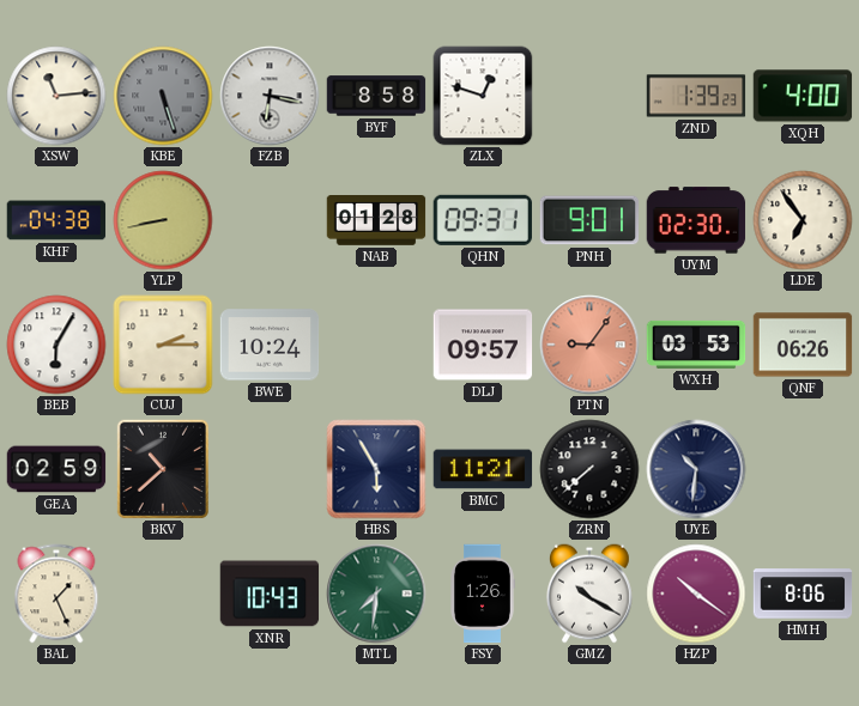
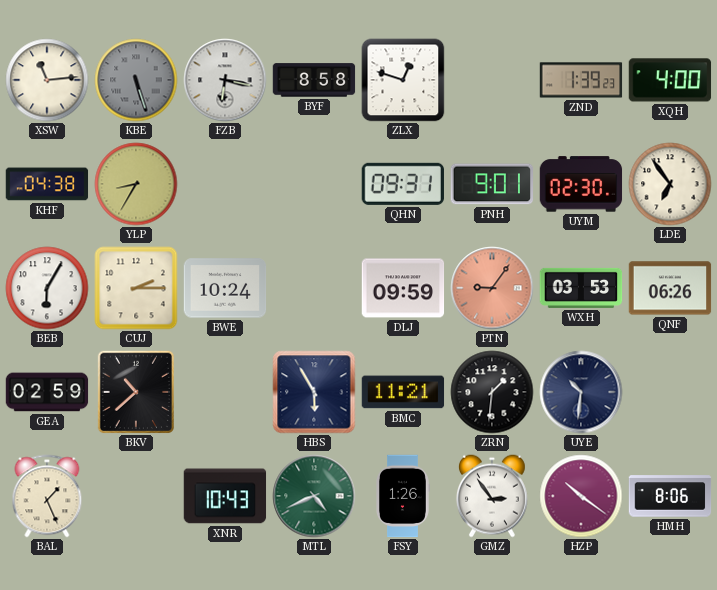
YLP: 8:43 -> 8:35 (136, 184)
NAB: 01:28 -> none (376, 221)
DLJ: 09:57 -> 09:59 (403, 288)
ZRN: 7:38 -> 1:31 (492, 392)
MTL: 7:31 -> 4:41 (314, 496)
GMZ: 10:20 -> 2:54 (492, 496)
